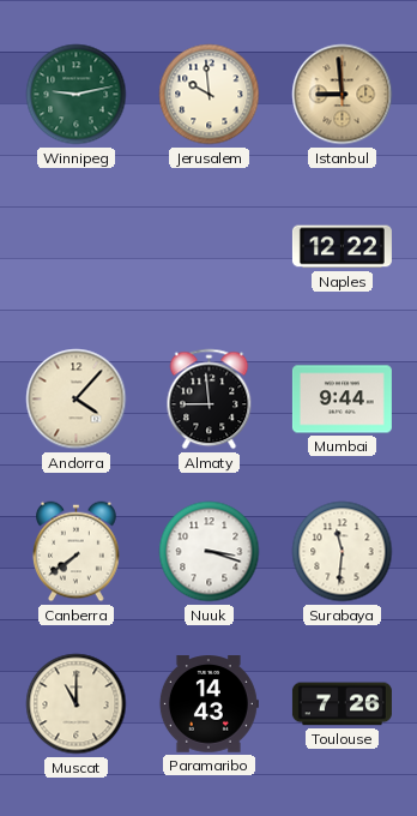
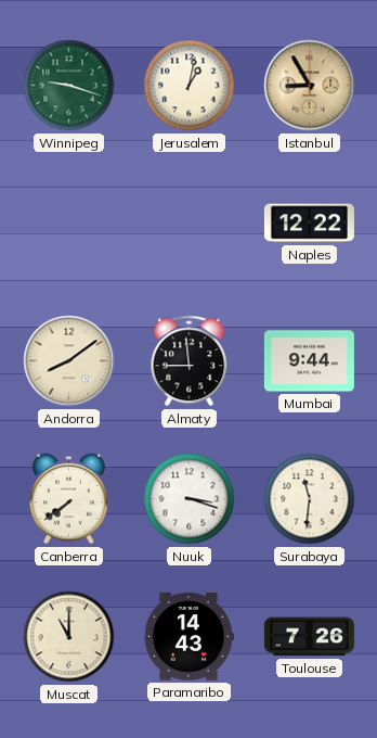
Winnipeg: 9:13 -> 9:18 (69, 86)
Jerusalem: 9:59 -> 1:02 (190, 86)
Istanbul: 8:59 -> 8:55 (310, 86)
Andorra: 4:07 -> 8:09 (69, 361)
